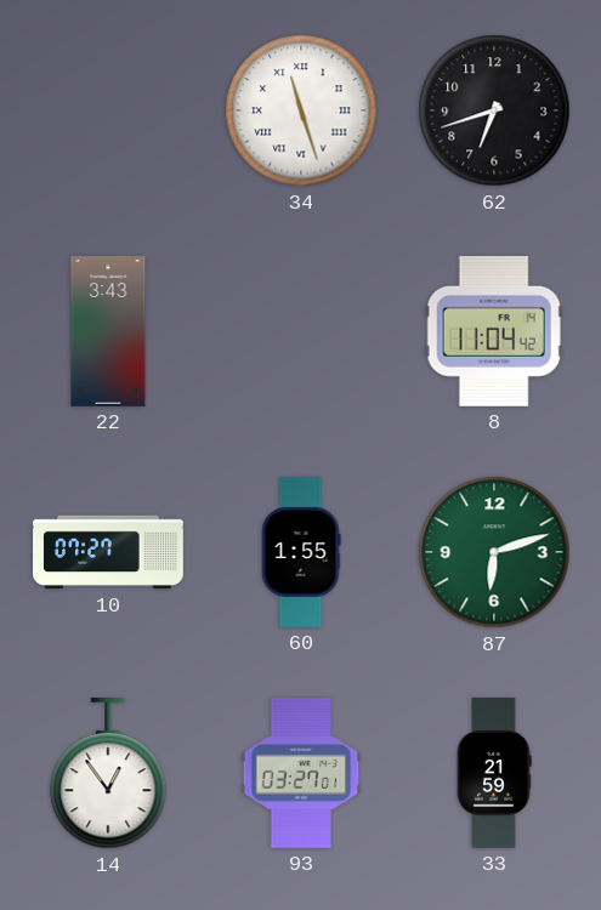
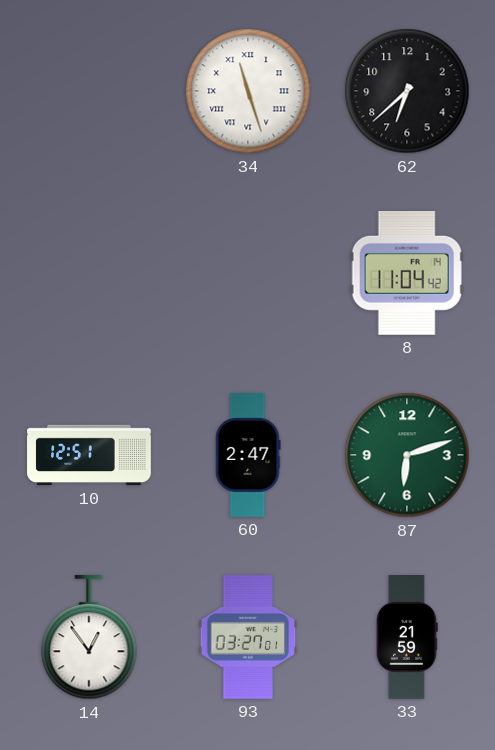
62: 6:42 -> 6:38 (407, 91)
22: 3:43 -> none (108, 332)
10: 07:27 -> 12:51 (89, 455)
60: 1:55 -> 2:47 (248, 456)
